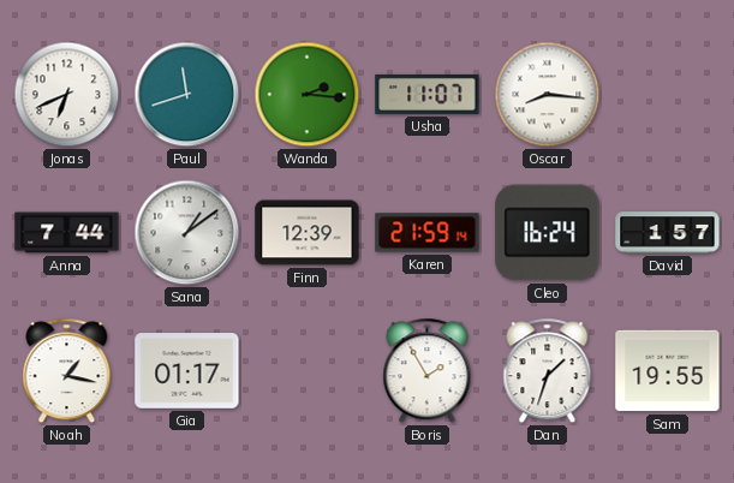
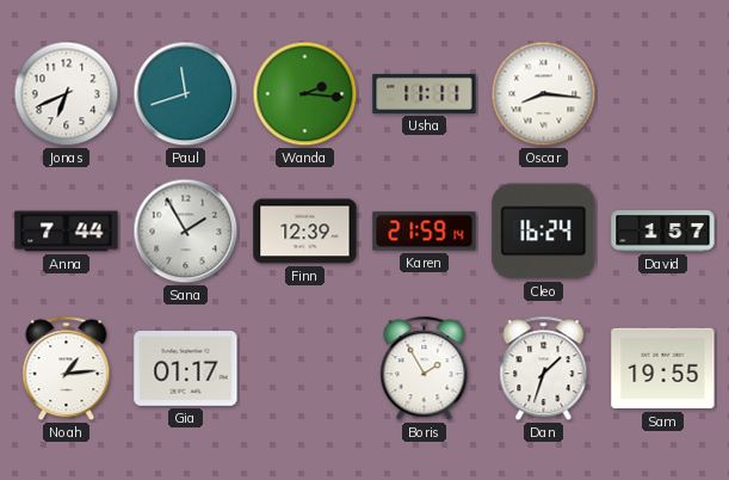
Usha: 11:07 -> 11:11 (425, 93)
Sana: 1:09 -> 1:55 (186, 232)
Noah: 1:17 -> 1:14 (67, 369)
